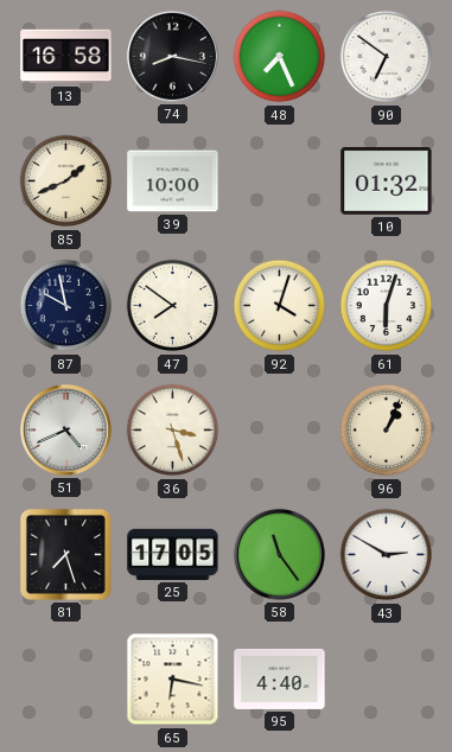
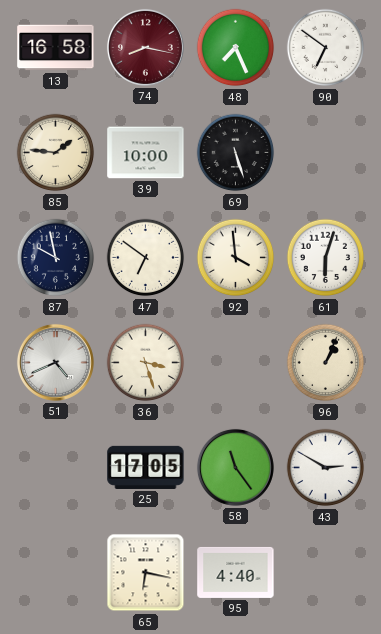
74 dial: black -> burgundy (145, 47)
85: 1:41 -> 1:46 (56, 153)
69: none -> 5:27 (236, 153)
10: 01:32 -> none (387, 180)
47: 7:51 -> 6:51 (146, 258)
92: 4:03 -> 3:59 (236, 258)
81: 7:27 -> none (65, 554)
